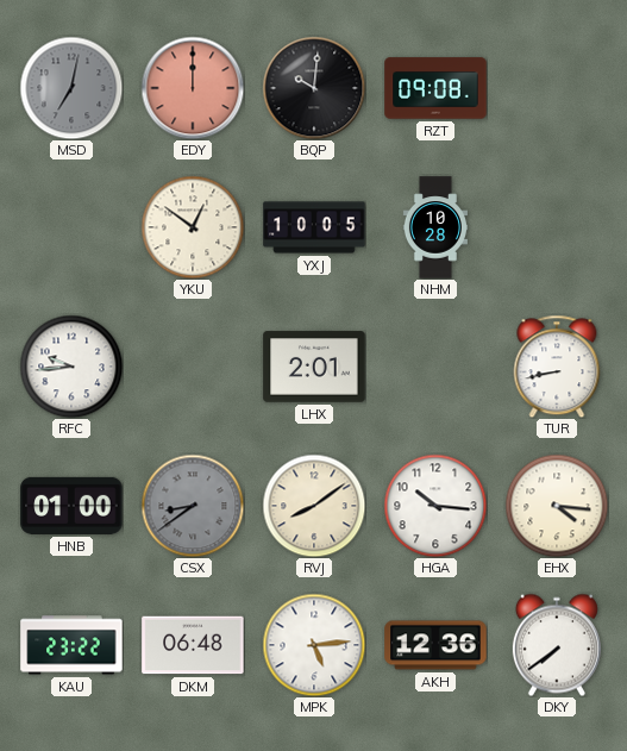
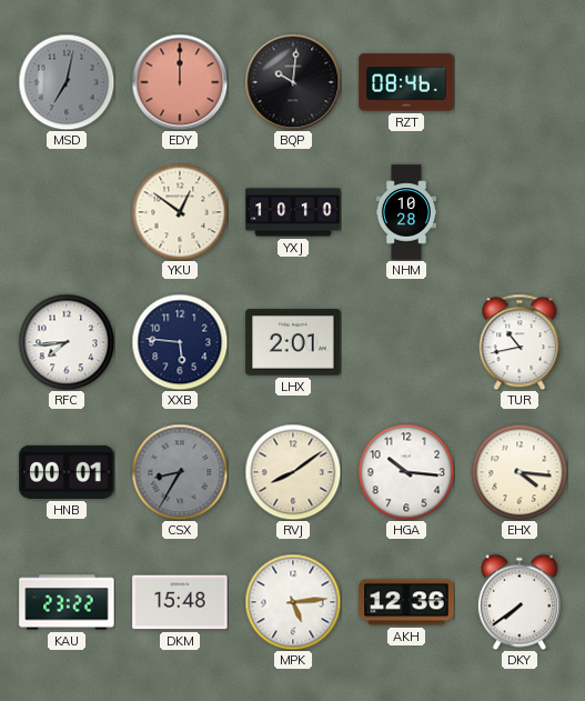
RZT: 09:08 -> 08:46 (406, 82)
YXJ: 10:05 -> 10:10 (293, 212)
RFC: 9:44 -> 7:44 (67, 342)
XXB: none -> 5:46 (180, 342)
TUR: 8:43 -> 10:43 (520, 342)
HNB: 01:00 -> 00:01 (67, 472)
CSX: 8:39 -> 8:35 (180, 472)
DKM: 06:48 -> 15:48 (180, 602)
